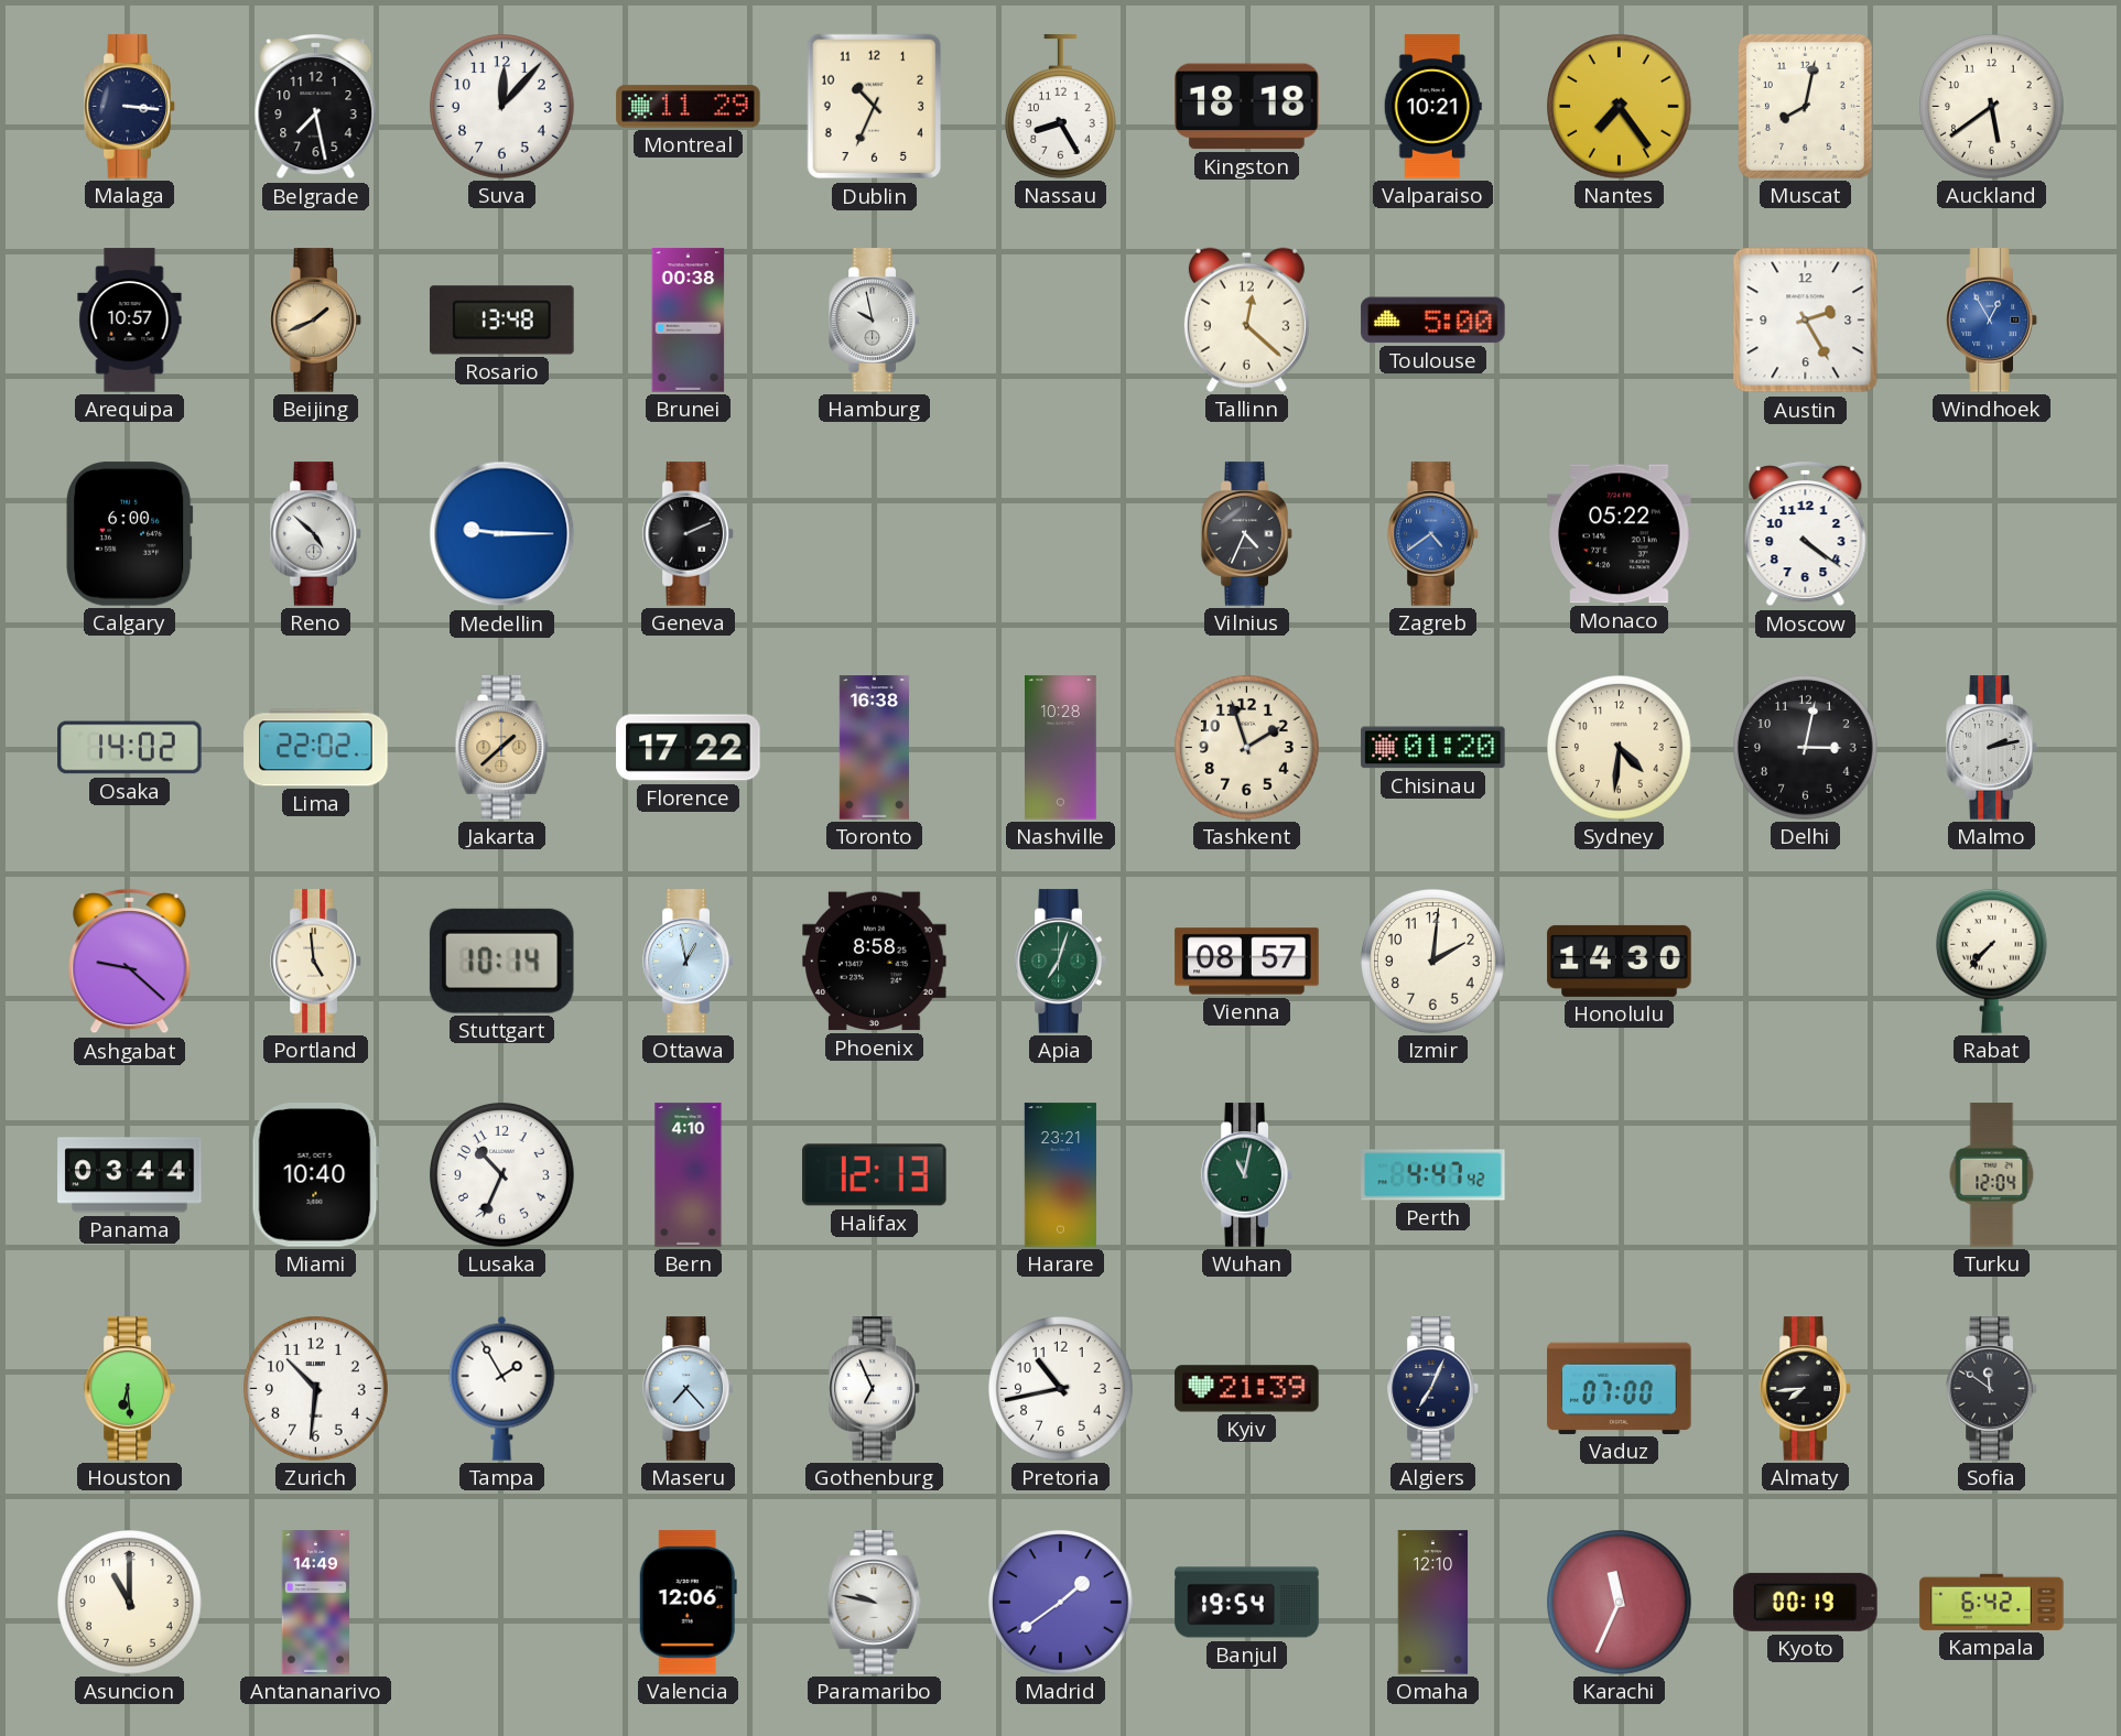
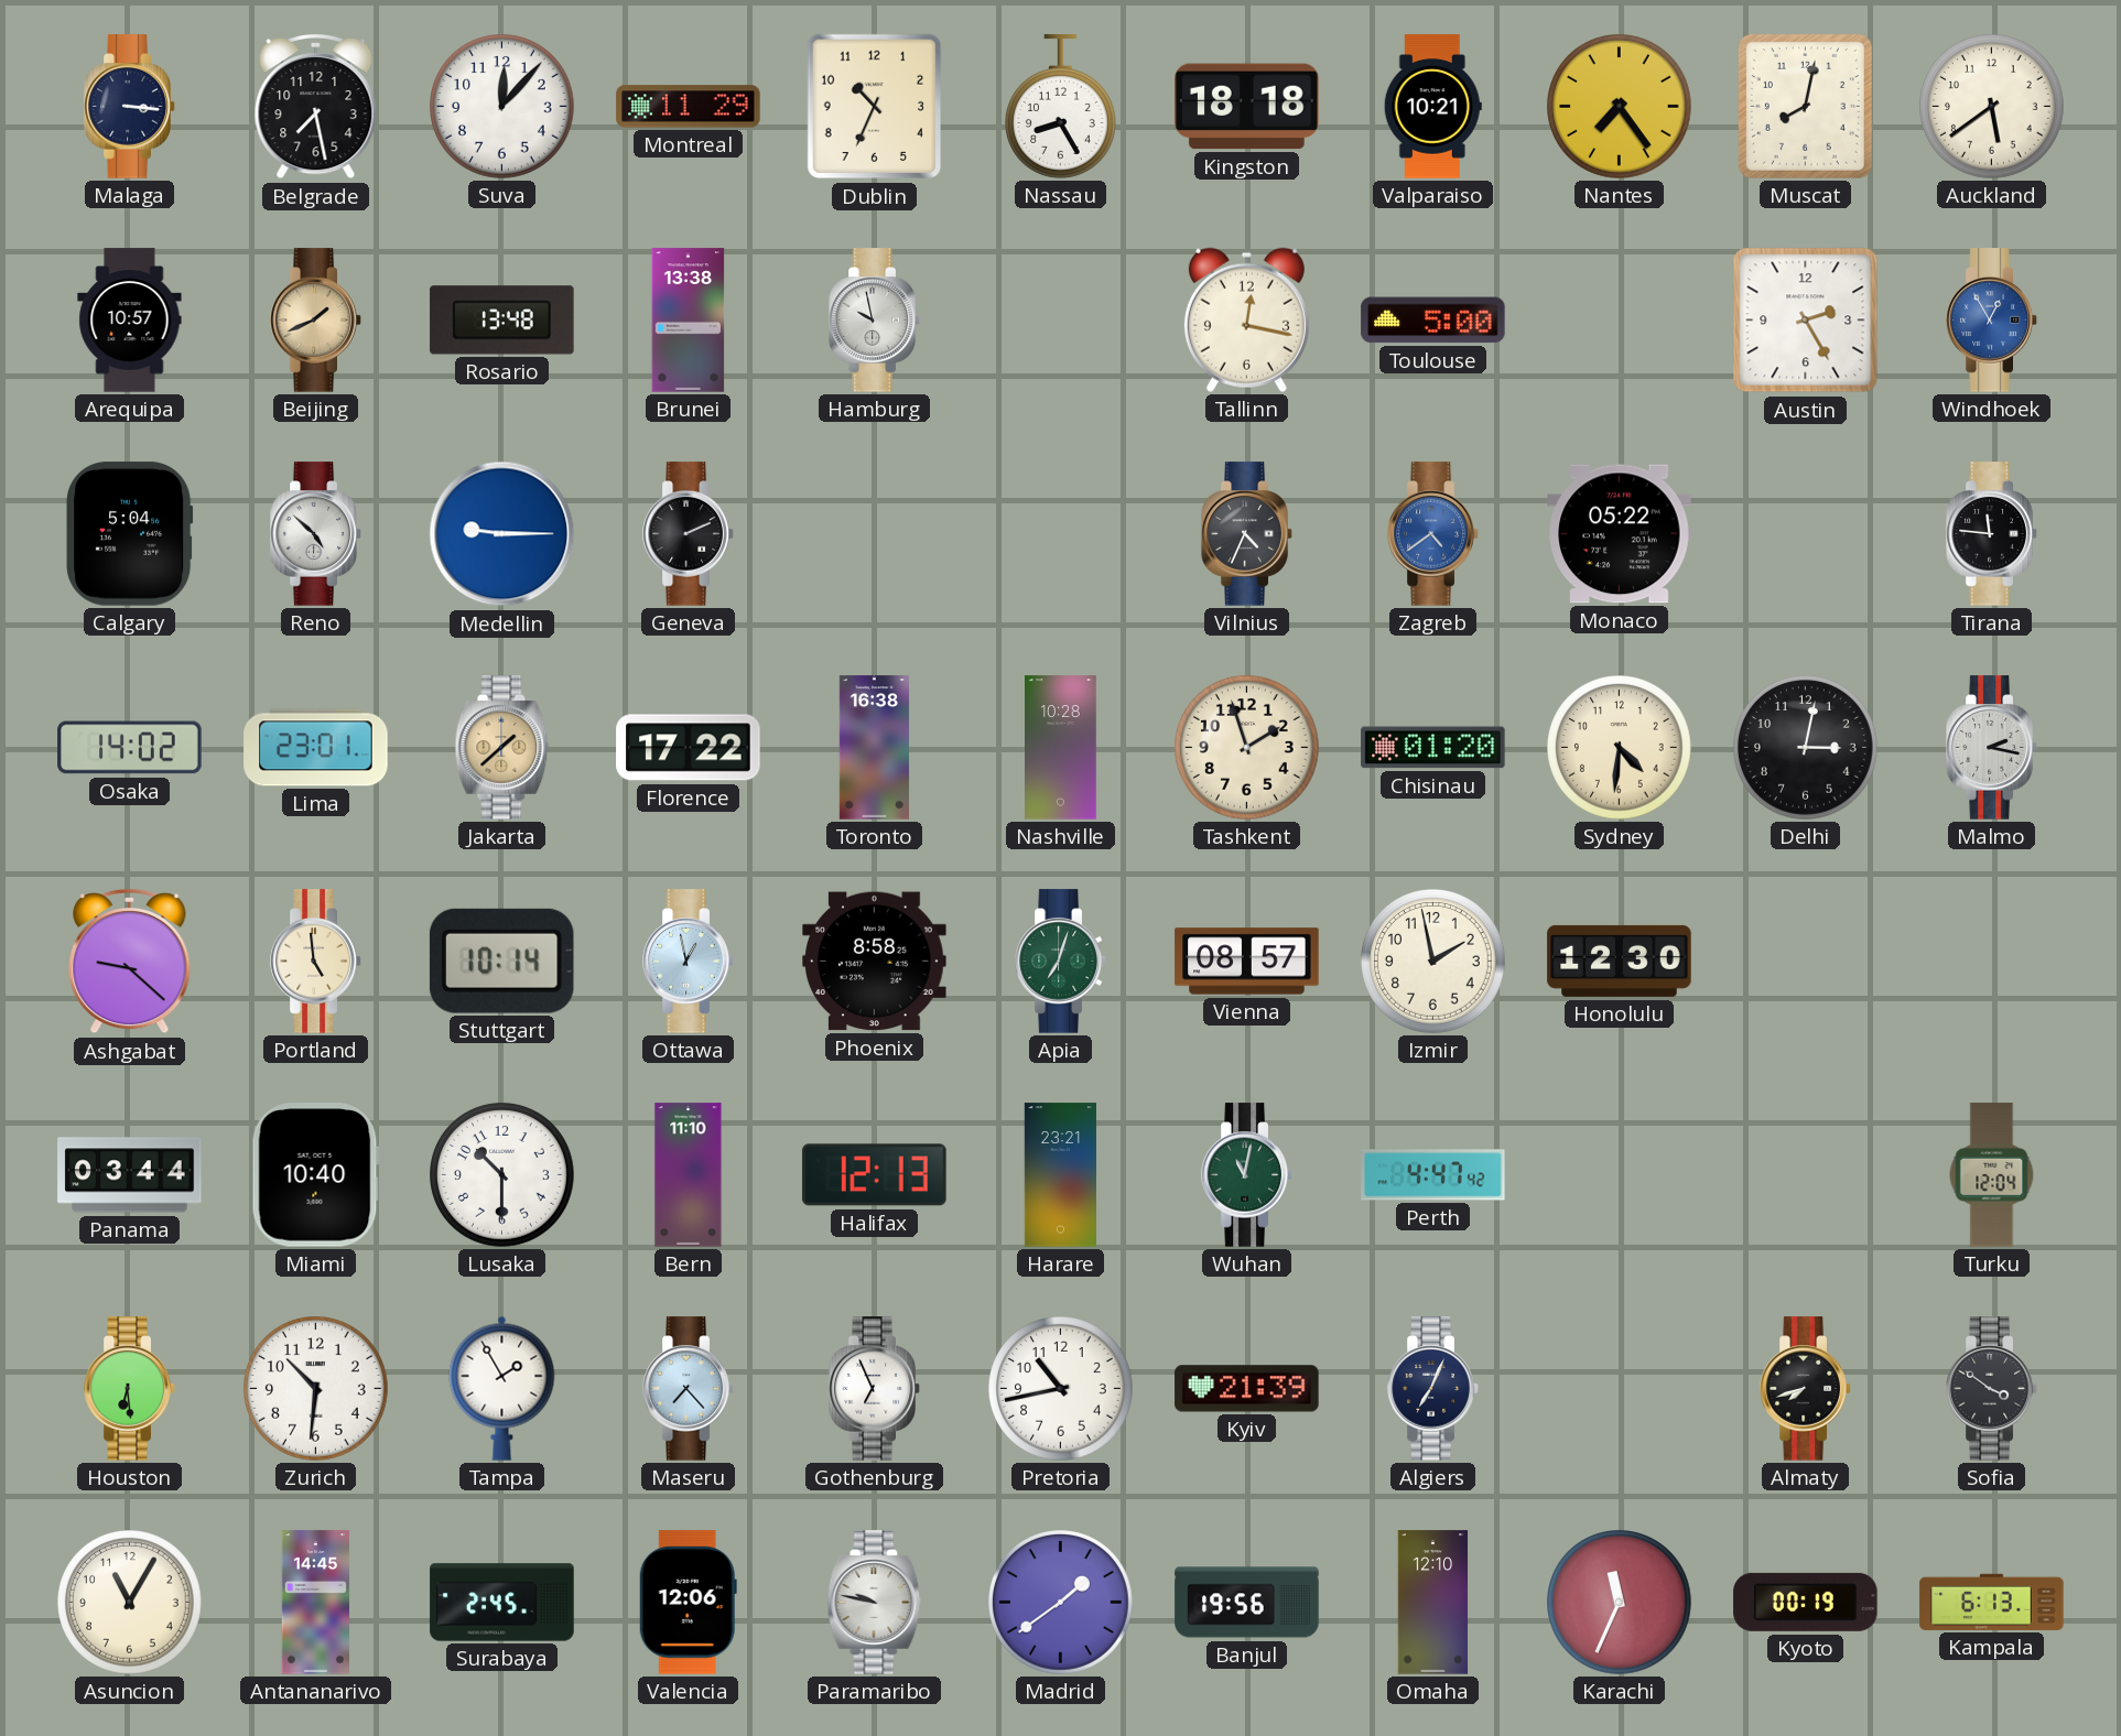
Brunei: 00:38 -> 13:38 (689, 321)
Tallinn: 12:22 -> 12:17 (1246, 319)
Calgary: 6:00 -> 5:04 (130, 534)
Moscow: 4:21 -> none (1806, 534)
Tirana: none -> 11:46 (1992, 534)
Lima: 22:02 -> 23:01 (316, 748)
Malmo: 2:13 -> 2:17 (1992, 748)
Izmir: 2:01 -> 1:58 (1433, 962)
Honolulu: 14:30 -> 12:30 (1620, 961)
Rabat: 7:37 -> none (1991, 961)
Lusaka: 10:34 -> 10:30 (502, 1175)
Bern: 4:10 -> 11:10 (689, 1175)
Vaduz: 07:00 -> none (1620, 1388)
Almaty: 7:44 -> 7:42 (1806, 1389)
Sofia: 11:51 -> 3:51 (1992, 1389)
Asuncion: 11:00 -> 11:05 (130, 1603)
Antananarivo: 14:49 -> 14:45 (315, 1603)
Surabaya: none -> 2:45 (502, 1603)
Banjul: 19:54 -> 19:56 (1247, 1603)
Kampala: 6:42 -> 6:13 (1992, 1602)
